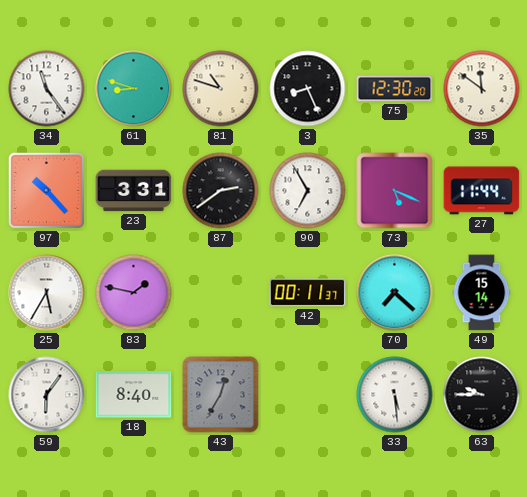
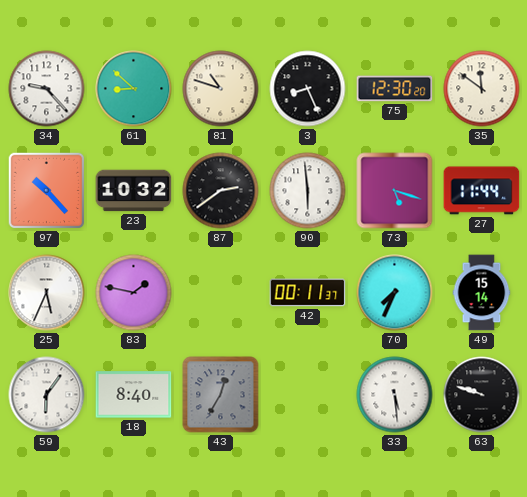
34: 11:24 -> 9:23 (47, 89)
61: 8:48 -> 8:52 (134, 89)
23: 3:31 -> 10:32 (134, 191)
90: 6:55 -> 5:59 (308, 191)
73: 5:19 -> 5:18 (395, 191)
25: 5:35 -> 5:34 (47, 293)
70: 7:22 -> 7:34 (395, 293)
63: 9:45 -> 9:48 (482, 395)
